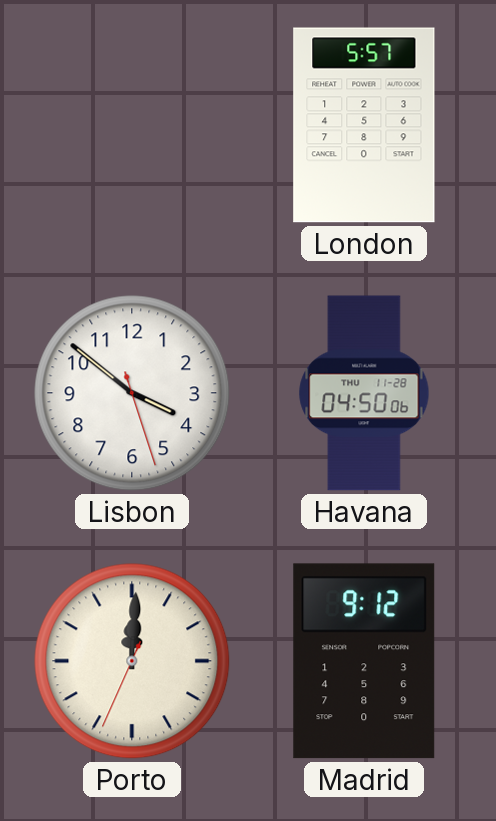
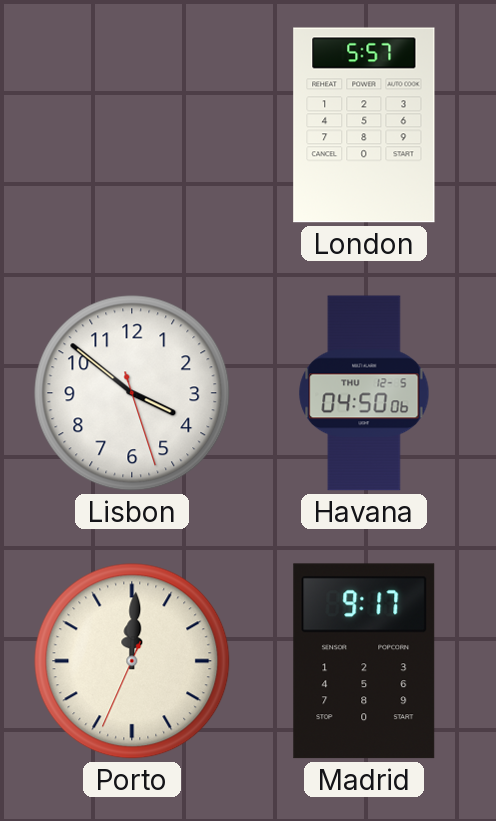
Havana date: THU 11-28 -> THU 12-5 (364, 393)
Madrid: 9:12 -> 9:17 (364, 661)
